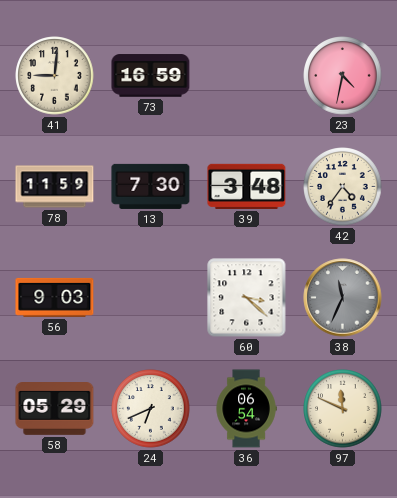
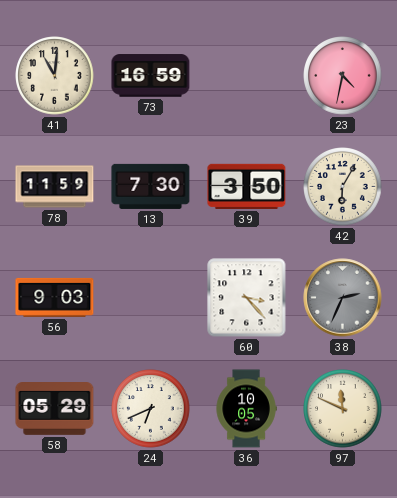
41: 9:01 -> 11:01 (55, 76)
39: 3:48 -> 3:50 (247, 186)
42: 4:36 -> 6:05 (343, 187)
60: 3:22 -> 3:23 (247, 298)
38: 11:34 -> 2:34 (343, 298)
36: 06:54 -> 10:05 (246, 409)
